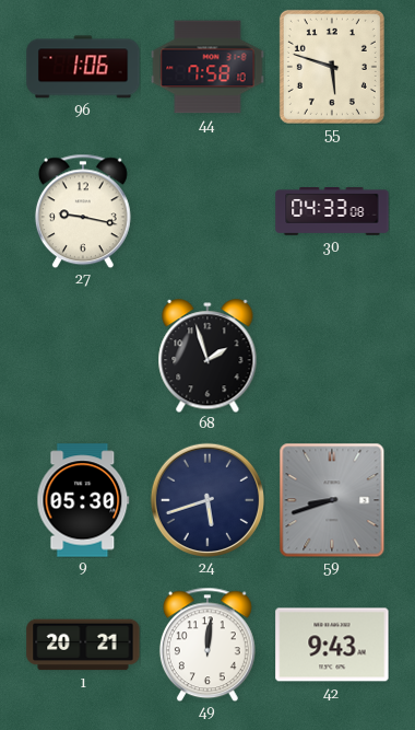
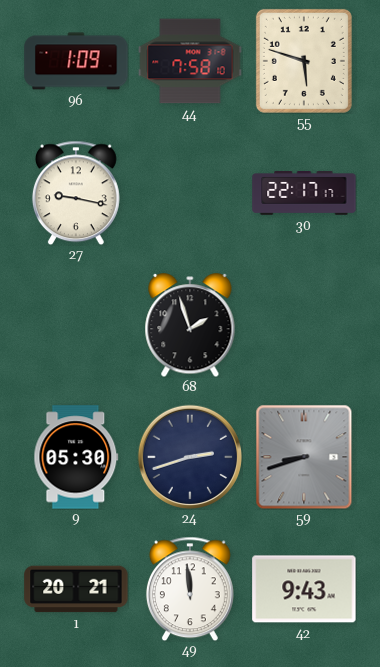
96: 1:06 -> 1:09 (76, 61)
30: 04:33 -> 22:17 (304, 194)
24: 5:42 -> 2:42 (189, 456)
49: 12:01 -> 11:59 (190, 589)
